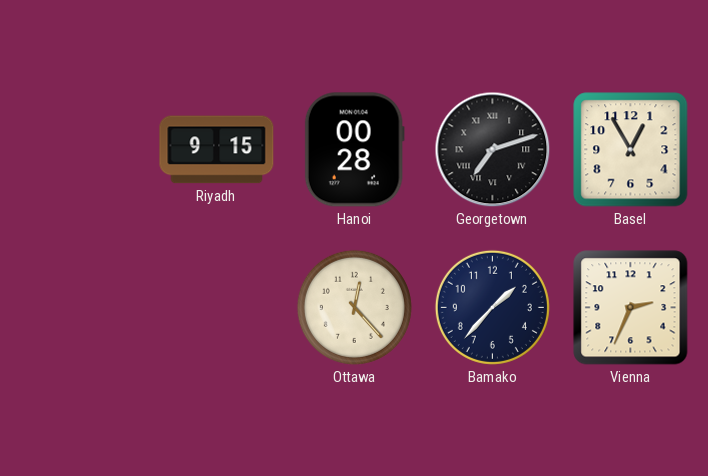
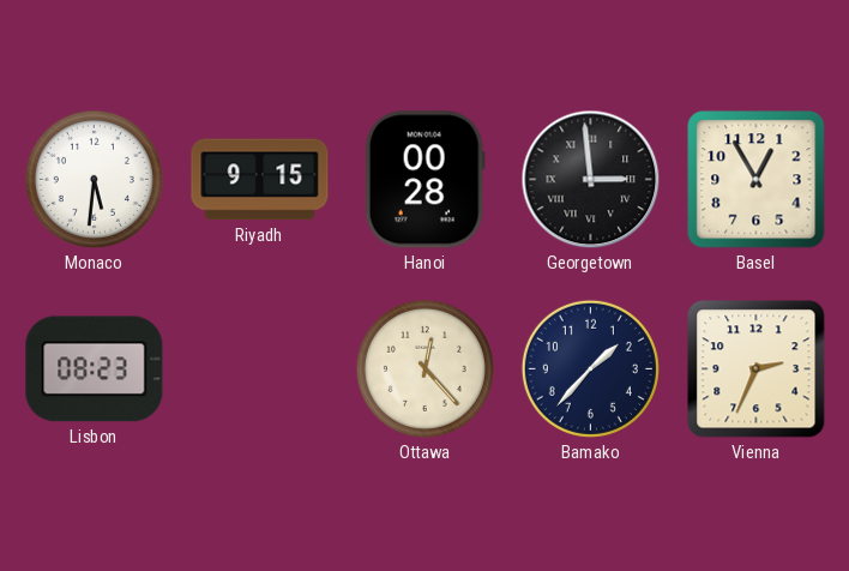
Monaco: none -> 5:31 (94, 179)
Georgetown: 7:12 -> 2:59 (591, 180)
Lisbon: none -> 08:23 (95, 369)
